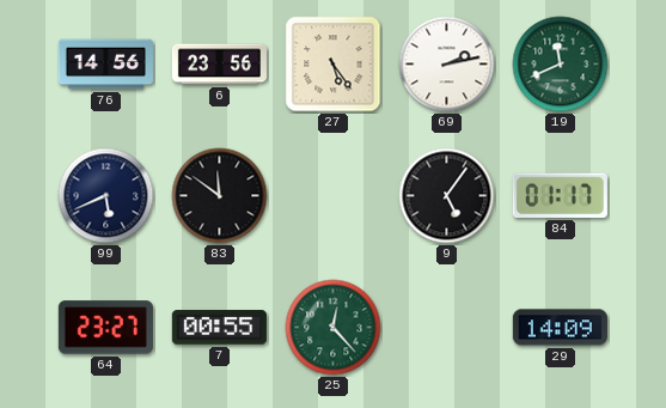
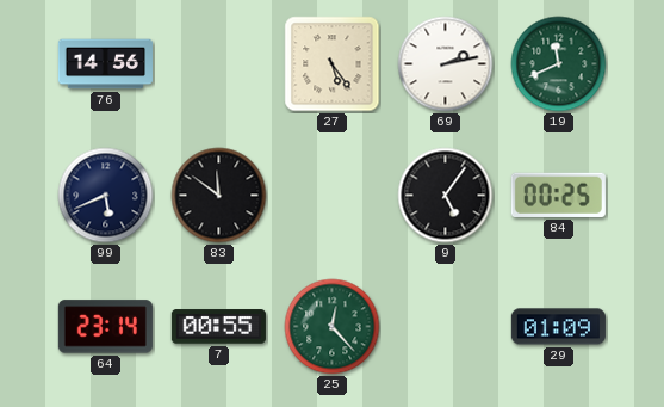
6: 23:56 -> none (219, 65)
84: 01:17 -> 00:25 (558, 195)
64: 23:27 -> 23:14 (105, 327)
29: 14:09 -> 01:09 (558, 327)
